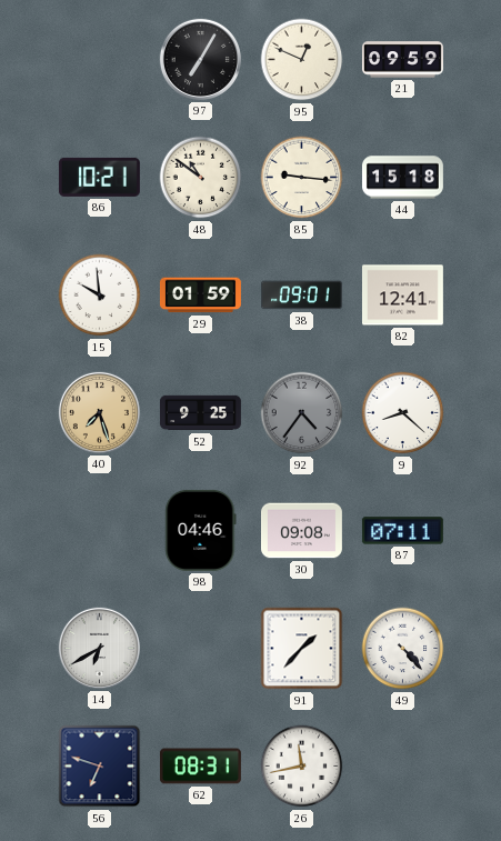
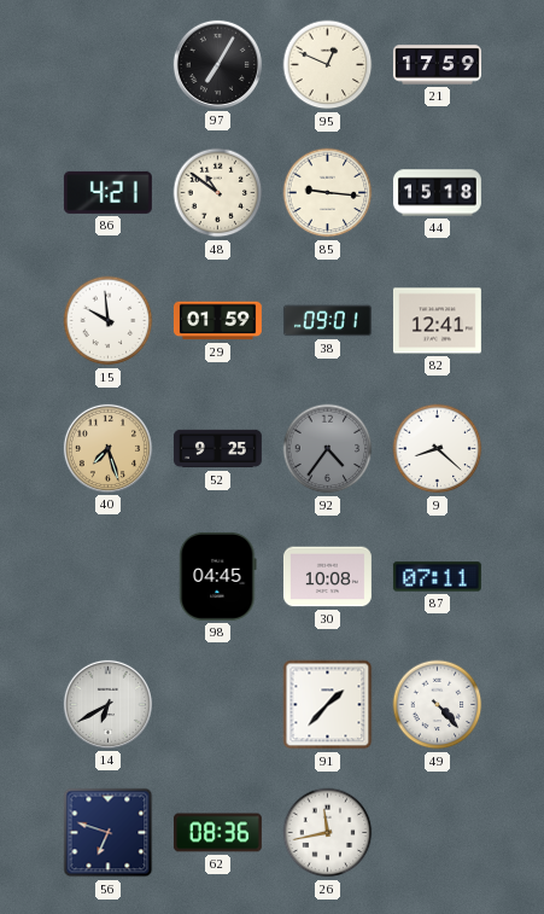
21: 09:59 -> 17:59 (437, 65)
86: 10:21 -> 4:21 (107, 192)
98: 04:46 -> 04:45 (218, 576)
30: 09:08 -> 10:08 (327, 577)
62: 08:31 -> 08:36 (217, 833)
